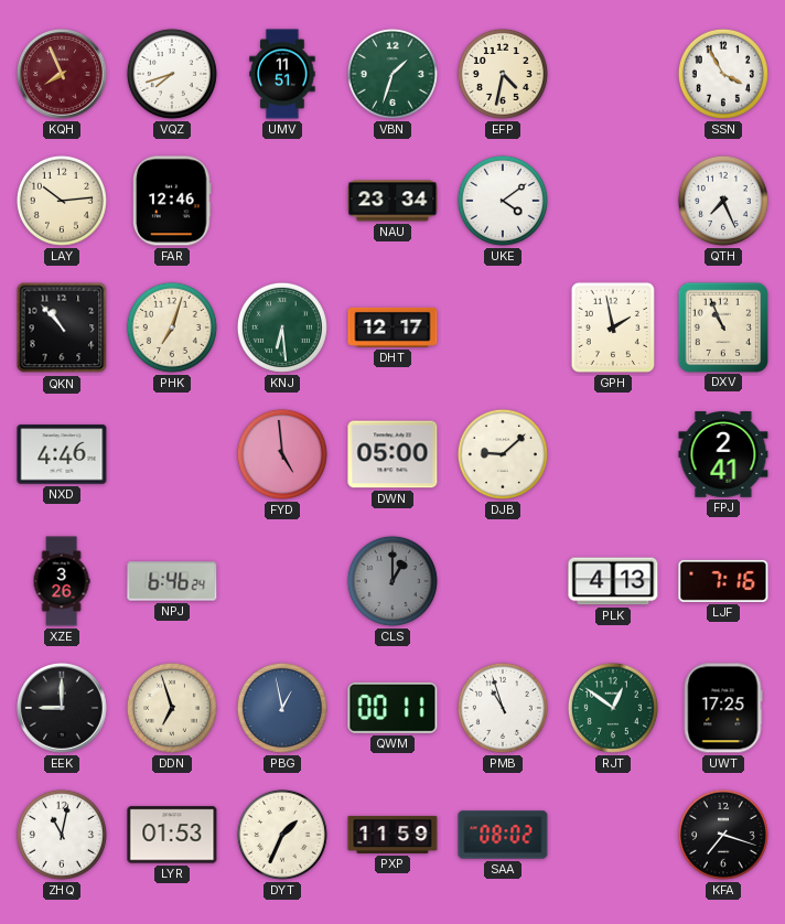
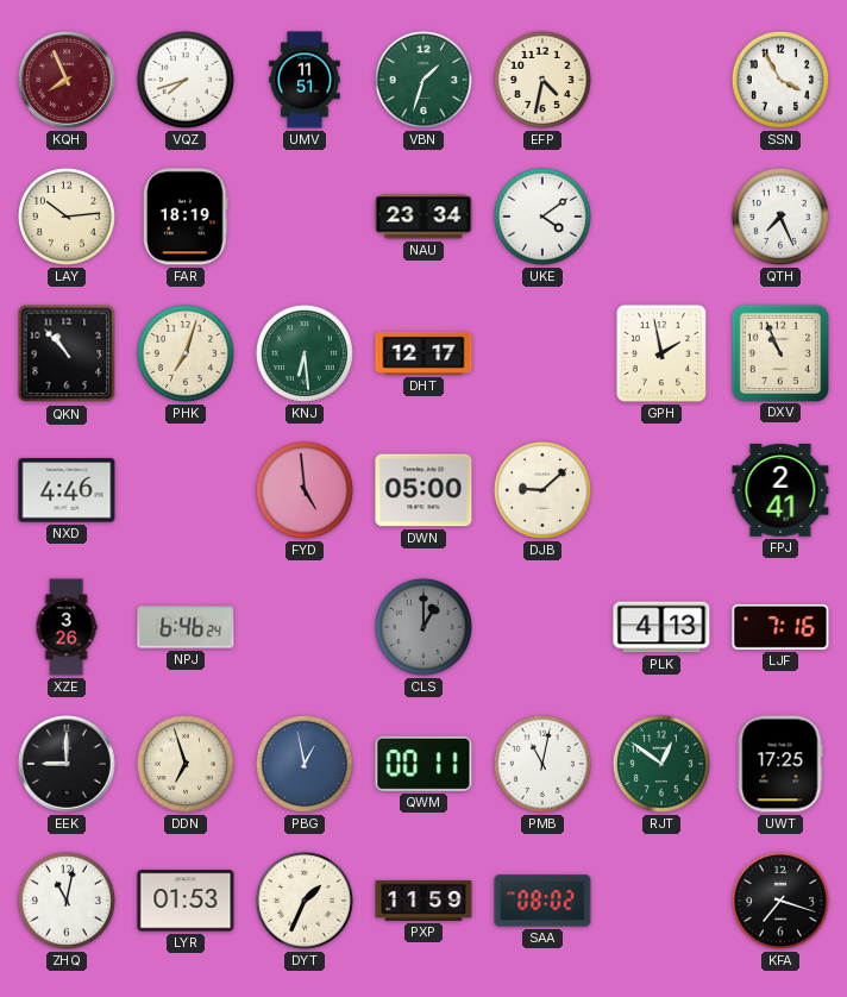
FAR: 12:46 -> 18:19 (187, 217)
PMB: 10:57 -> 11:02 (542, 764)
